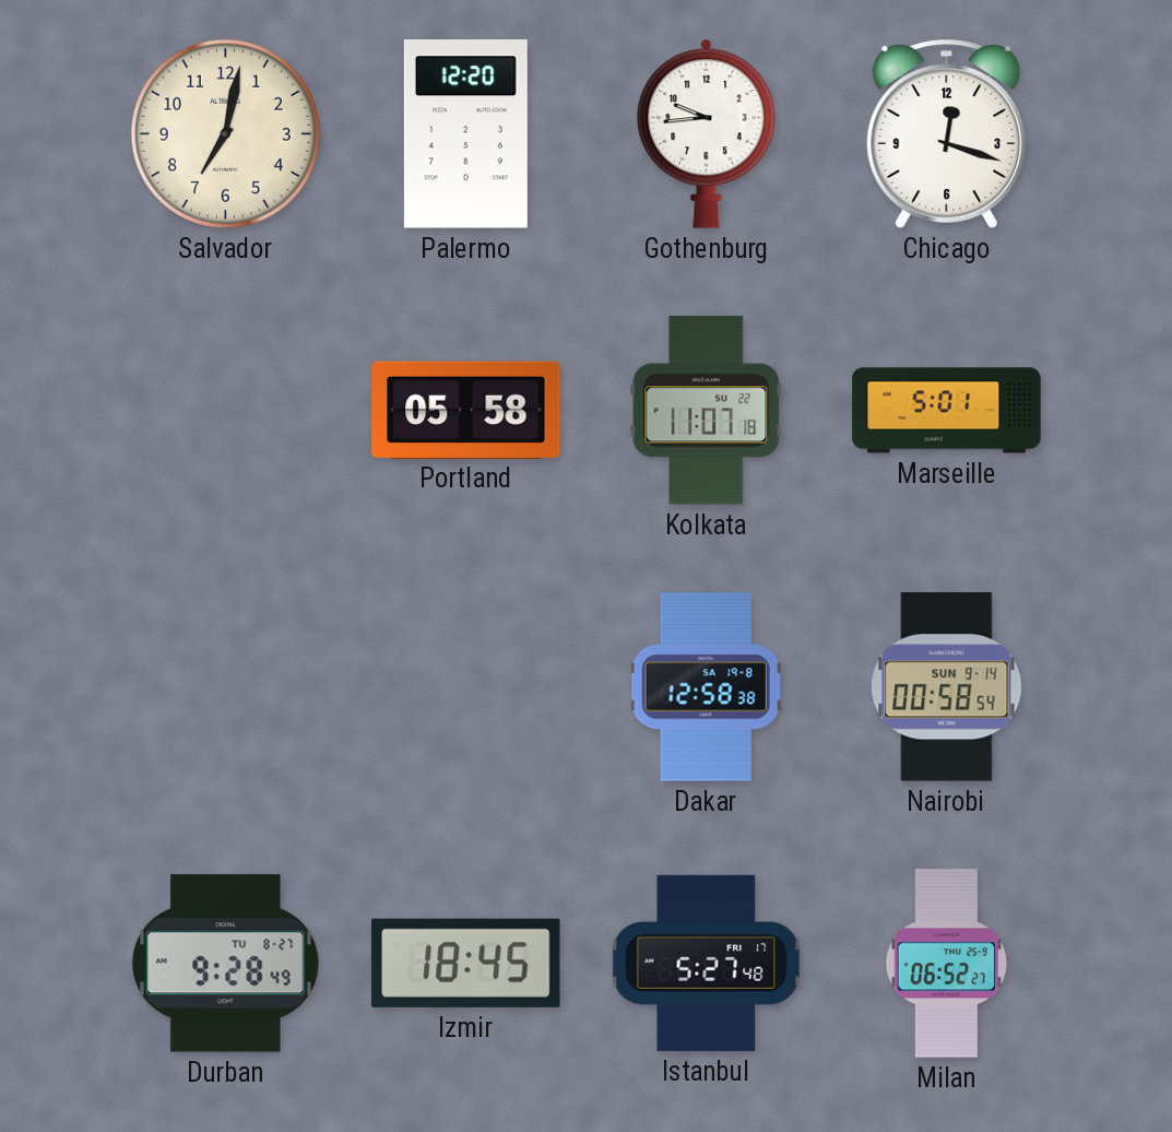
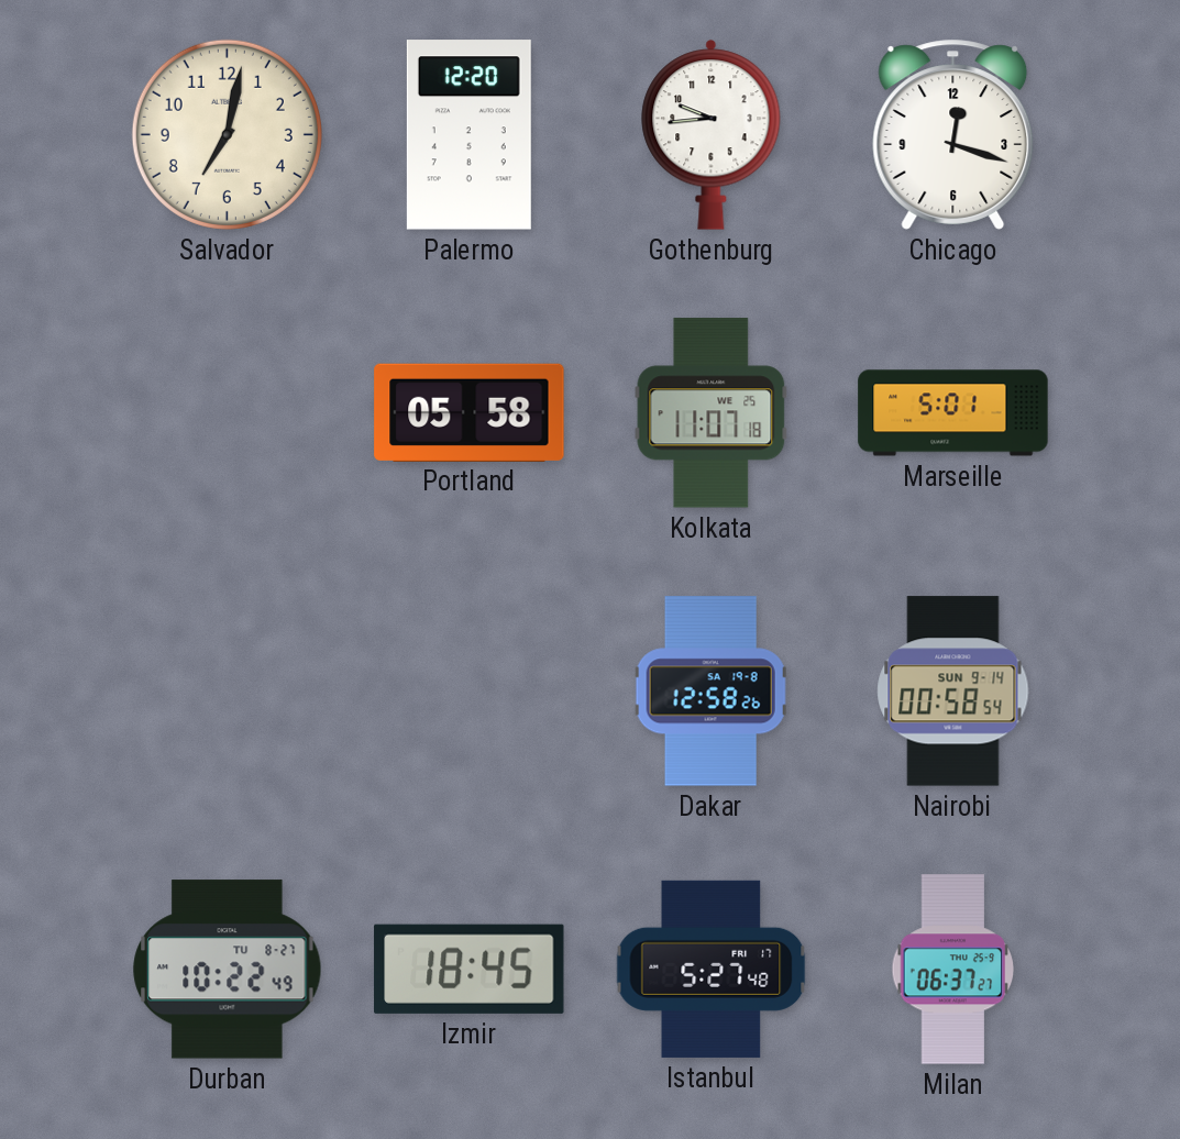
Kolkata date: SU 22 -> WE 25 (712, 413)
Dakar: 12:58:38 -> 12:58:26 (710, 692)
Durban: 9:28 -> 10:22 (228, 970)
Milan: 06:52 -> 06:37 (953, 970)
